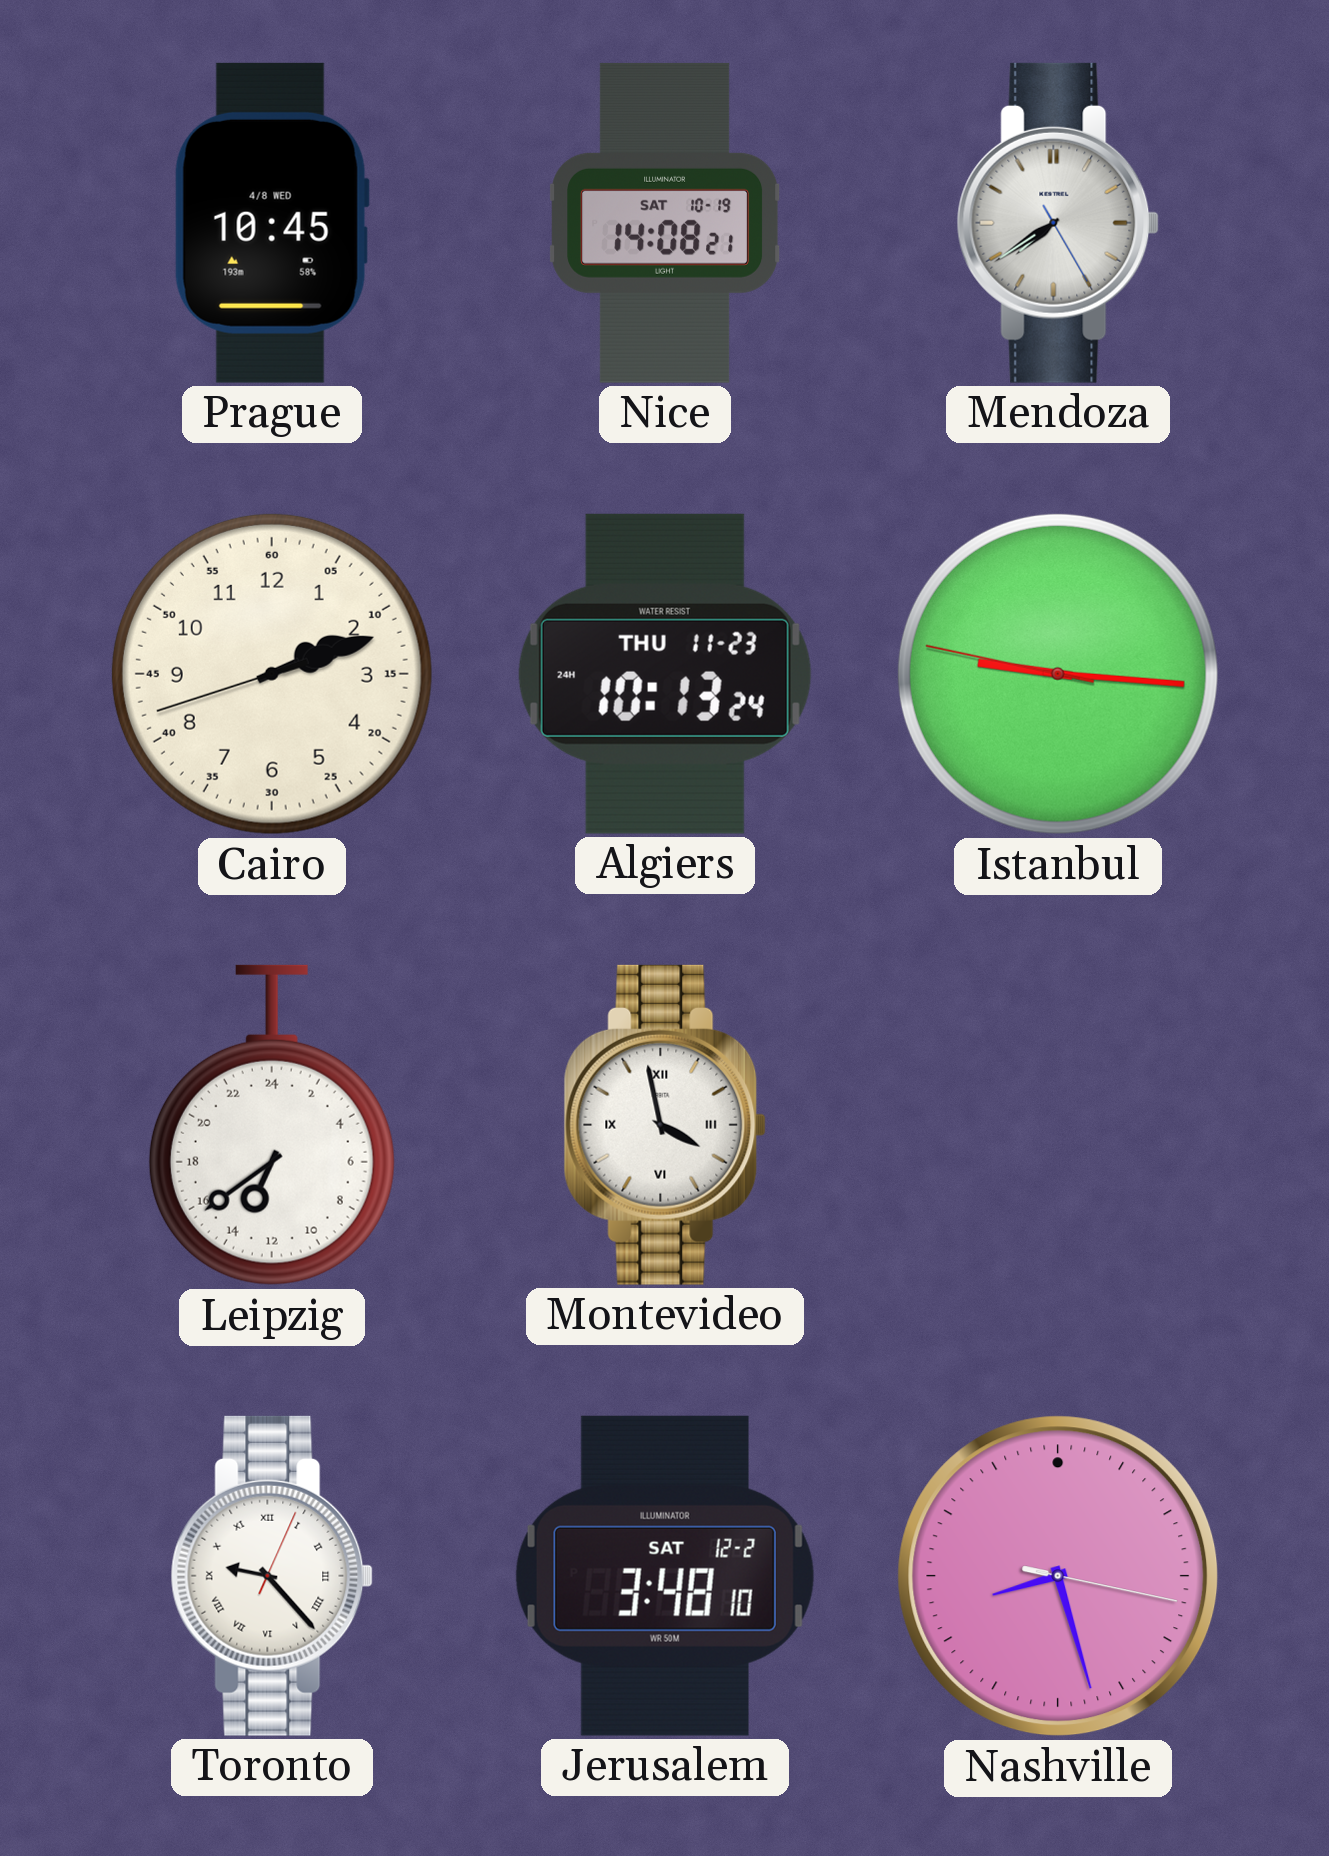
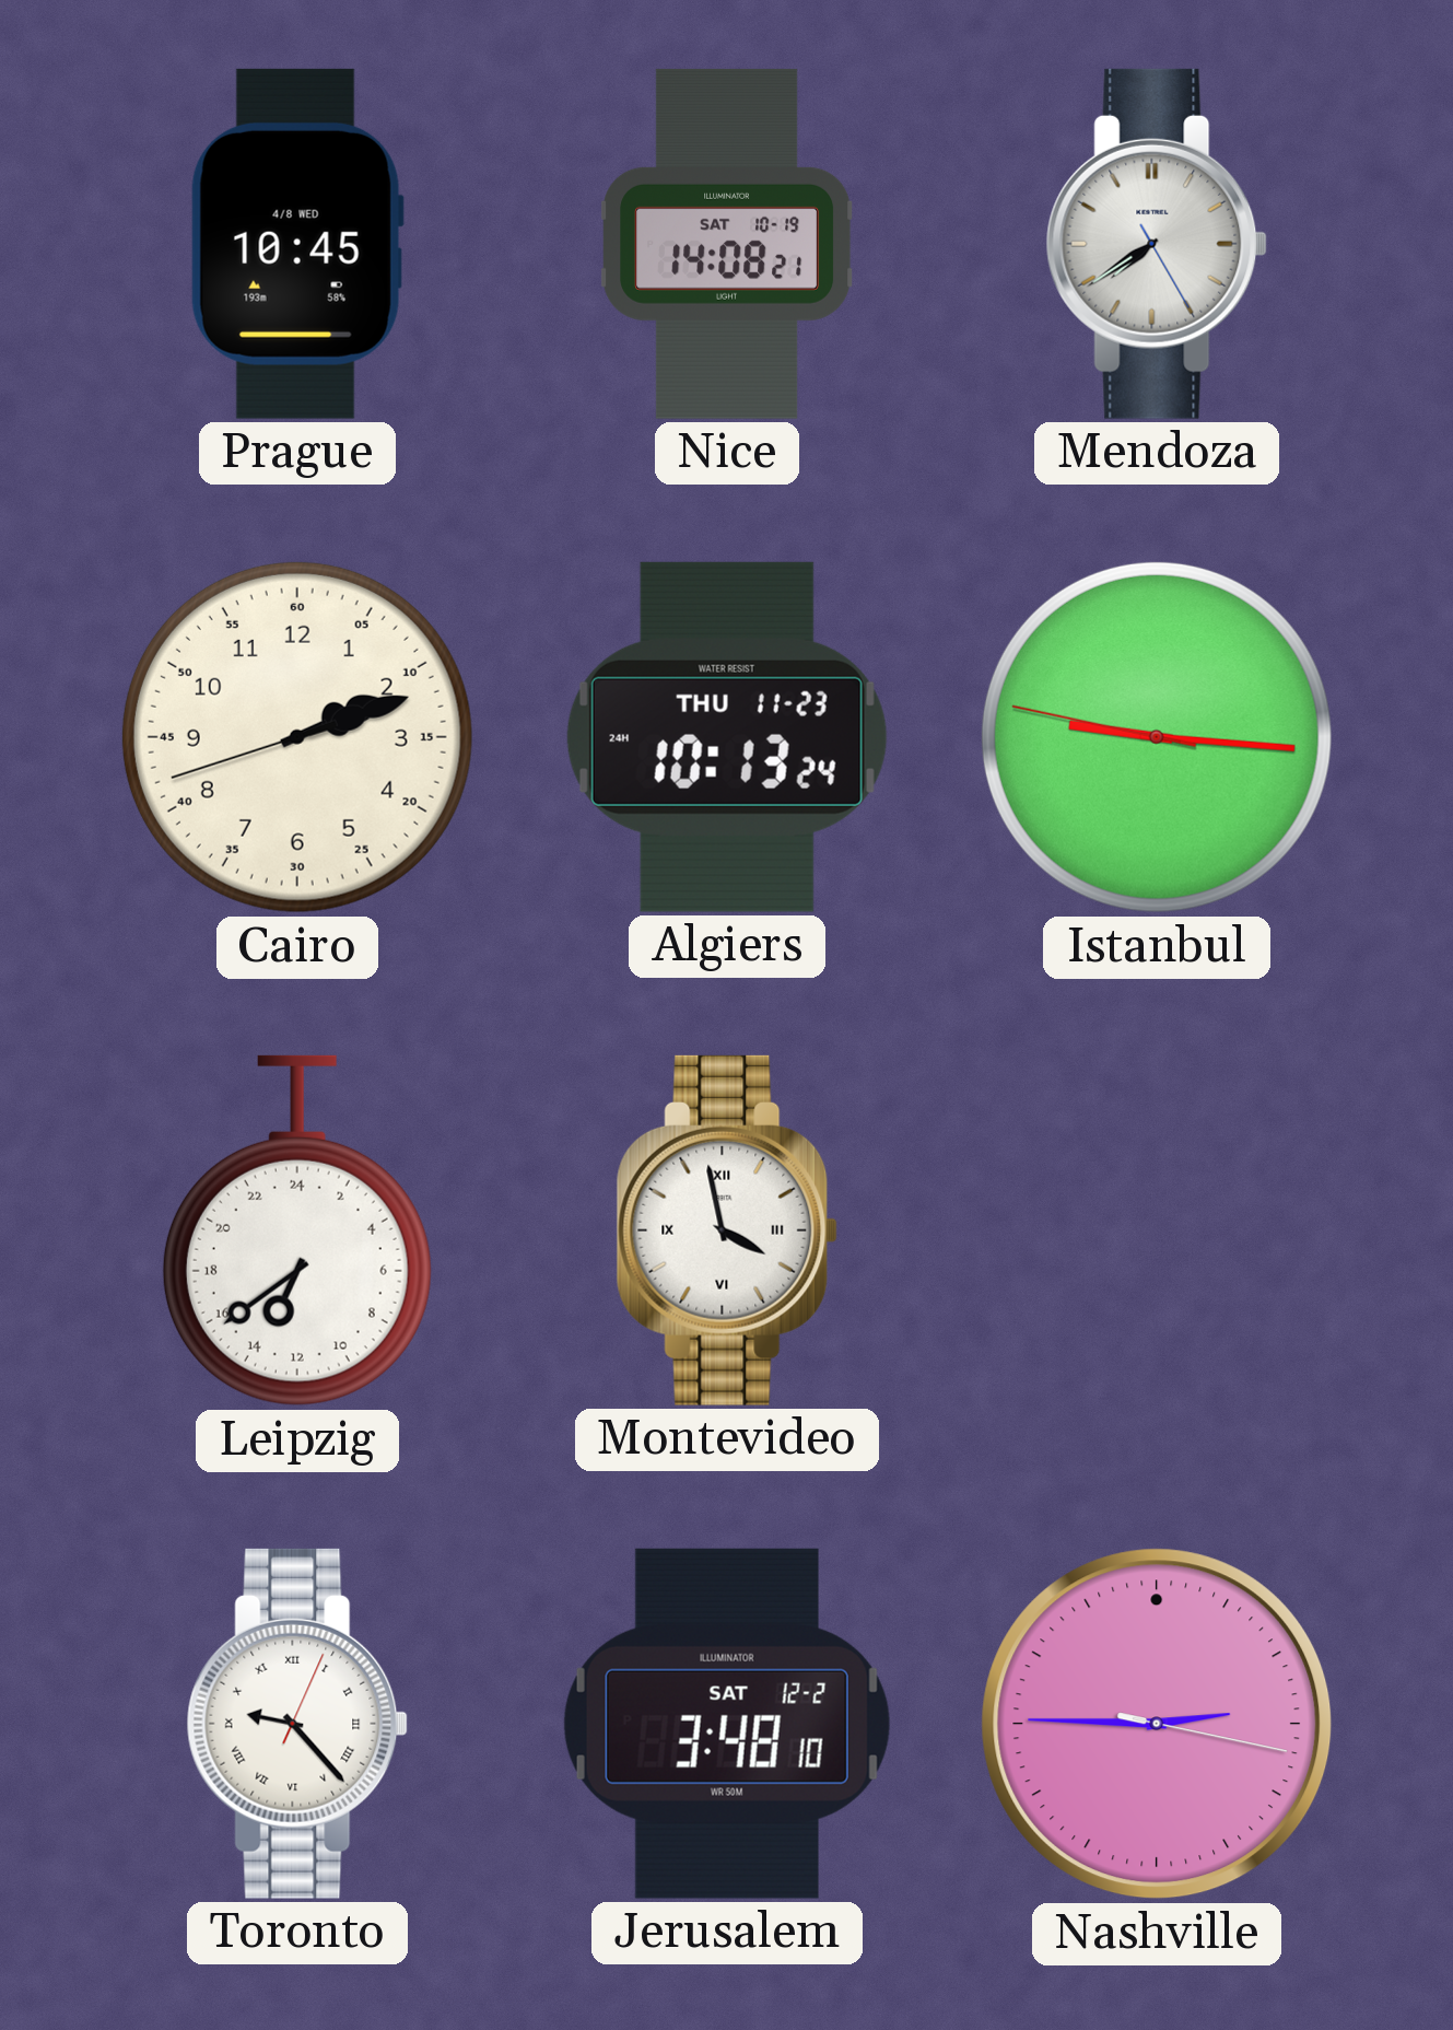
Nashville: 8:27 -> 2:45 (1157, 1724)
